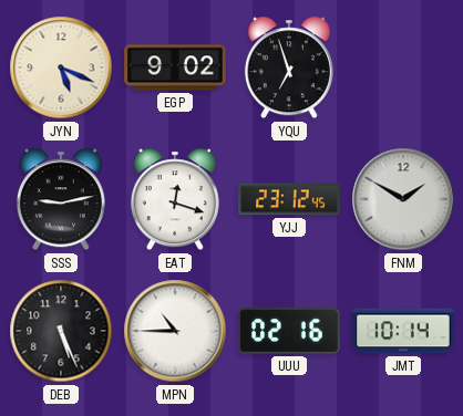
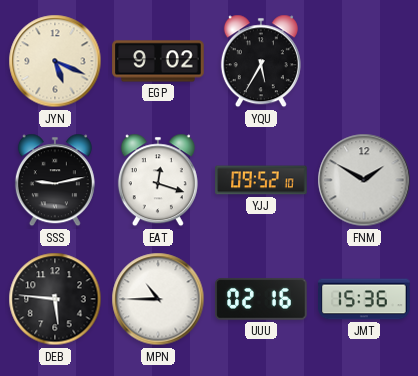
YQU: 6:57 -> 5:35 (261, 61)
YJJ: 23:12 -> 09:52 (261, 180)
DEB: 5:26 -> 5:46 (55, 299)
JMT: 10:14 -> 15:36 (364, 299)
